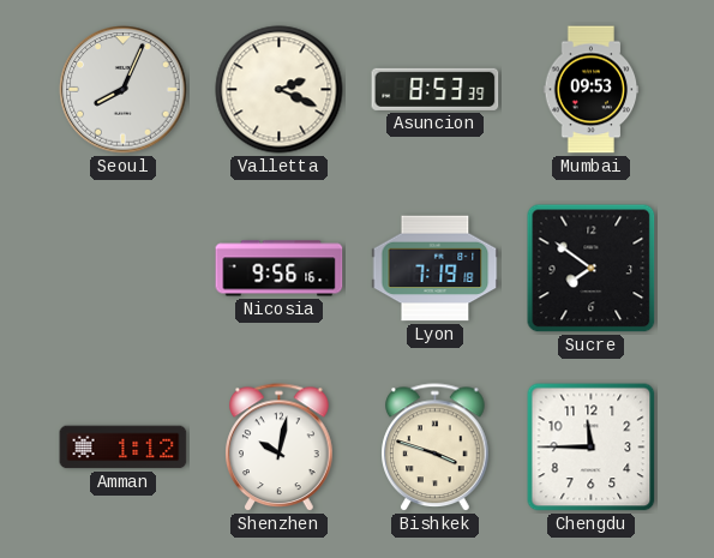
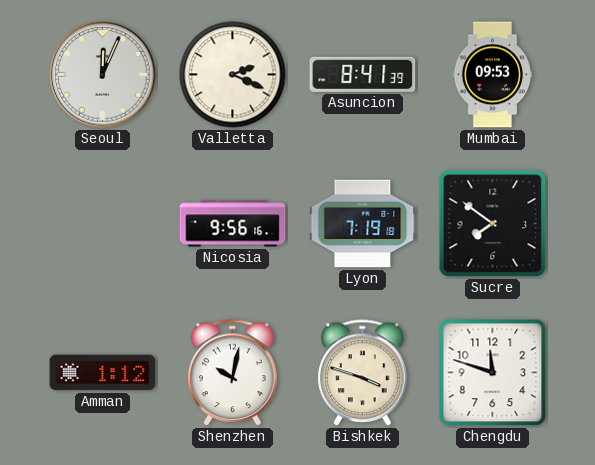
Seoul: 8:04 -> 12:04 (103, 75)
Asuncion: 8:53 -> 8:41 (363, 74)
Chengdu: 11:45 -> 11:48 (493, 373)
